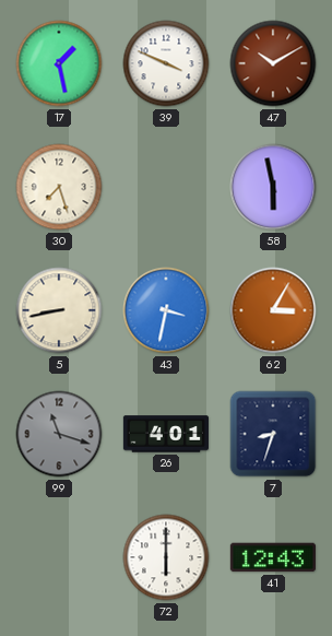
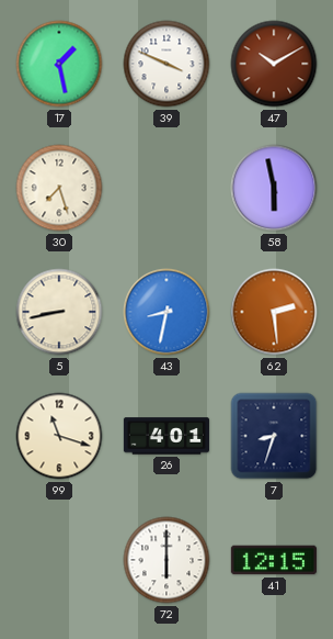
43: 3:32 -> 8:32 (166, 312)
62: 3:05 -> 2:29 (274, 312)
99 dial: grey -> cream (59, 436)
41: 12:43 -> 12:15 (274, 560)
